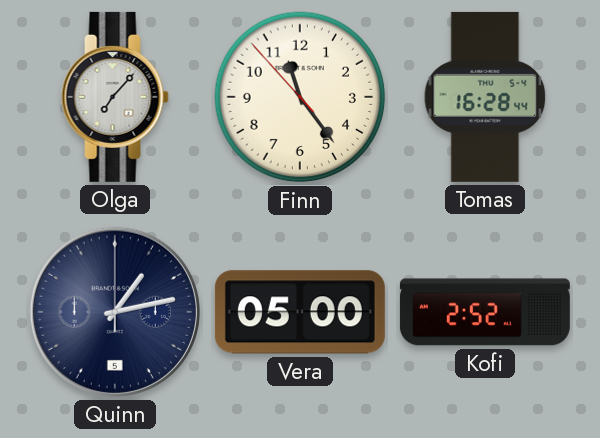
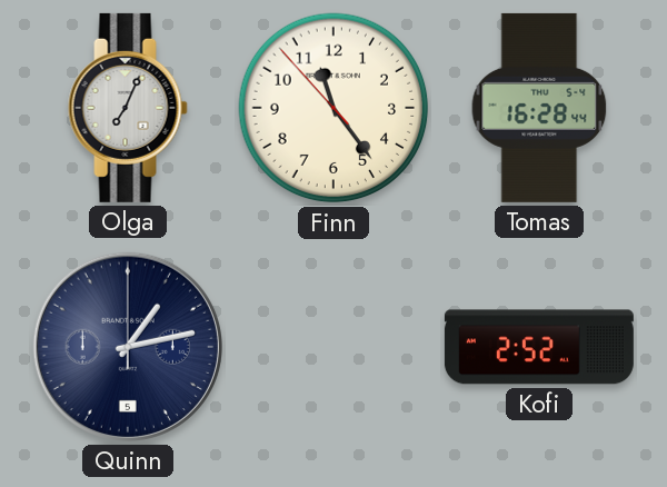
Olga: 7:07 -> 7:04 (128, 108)
Vera: 05:00 -> none (300, 312)
